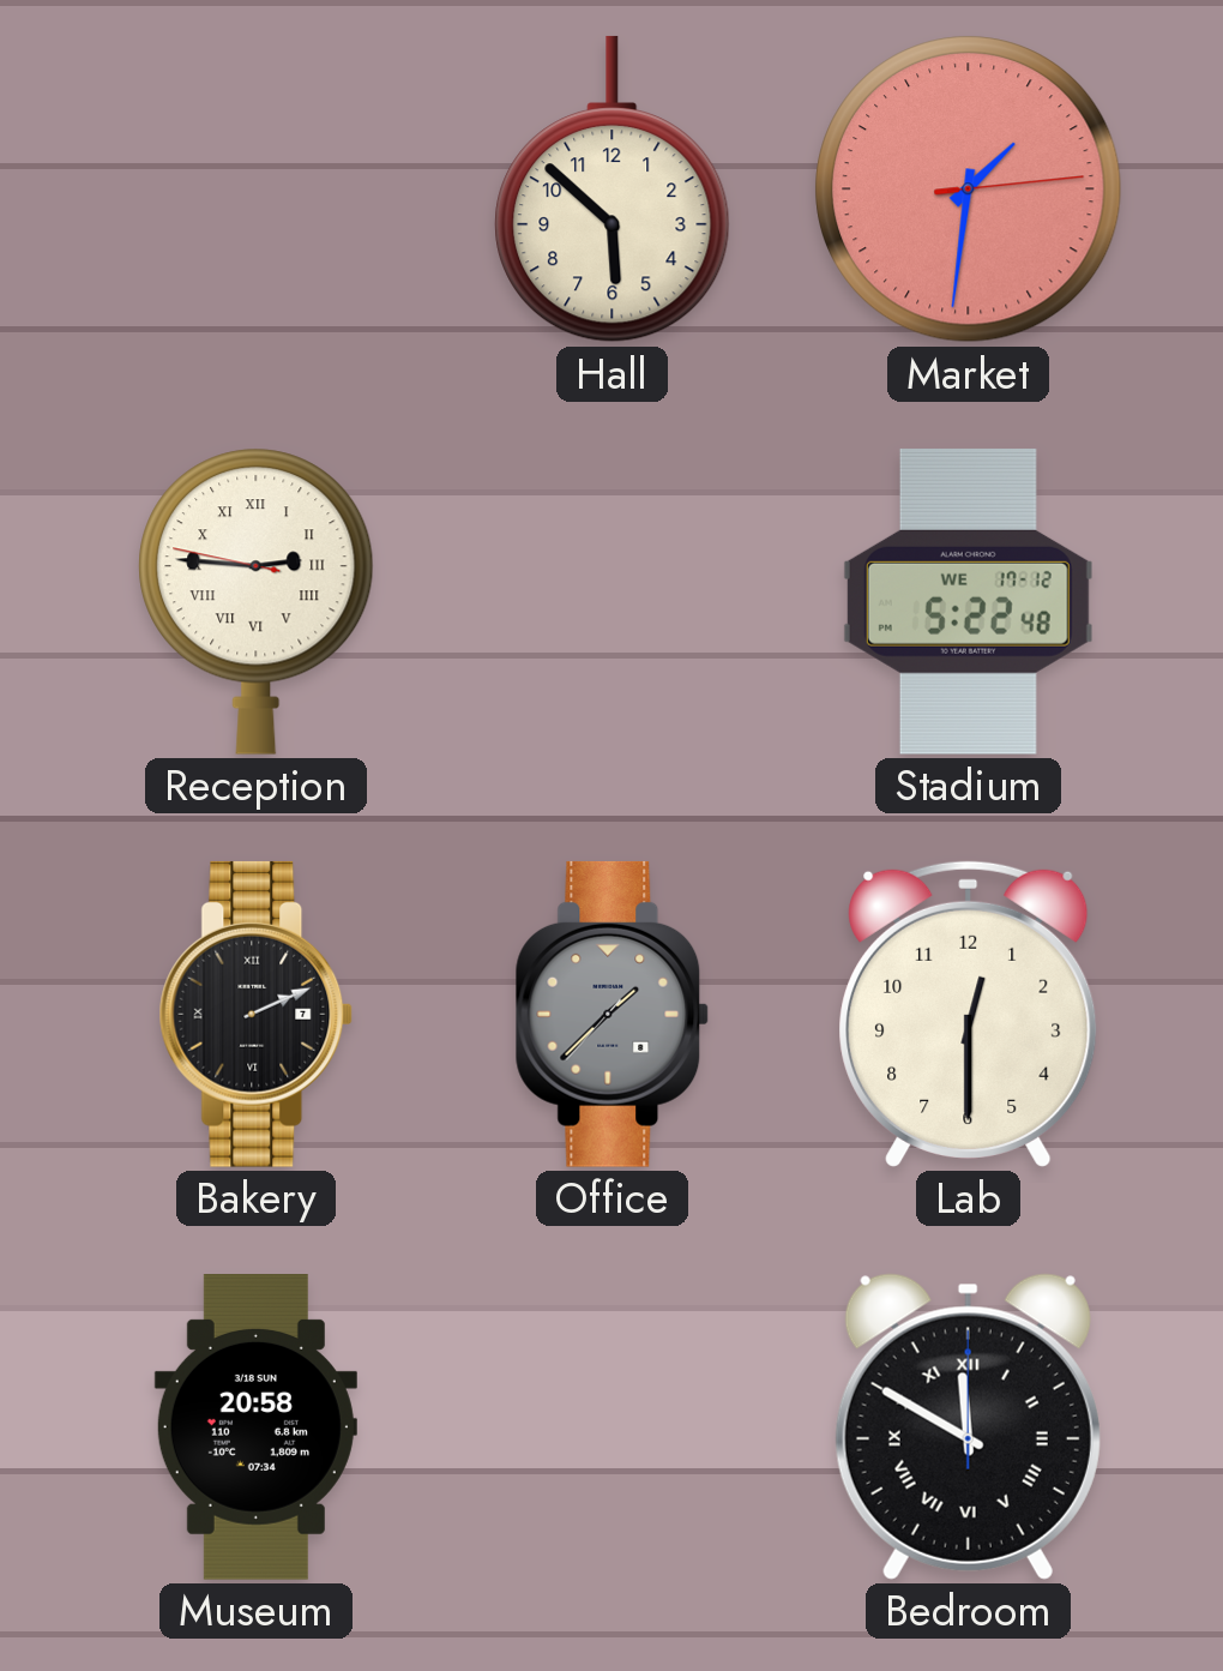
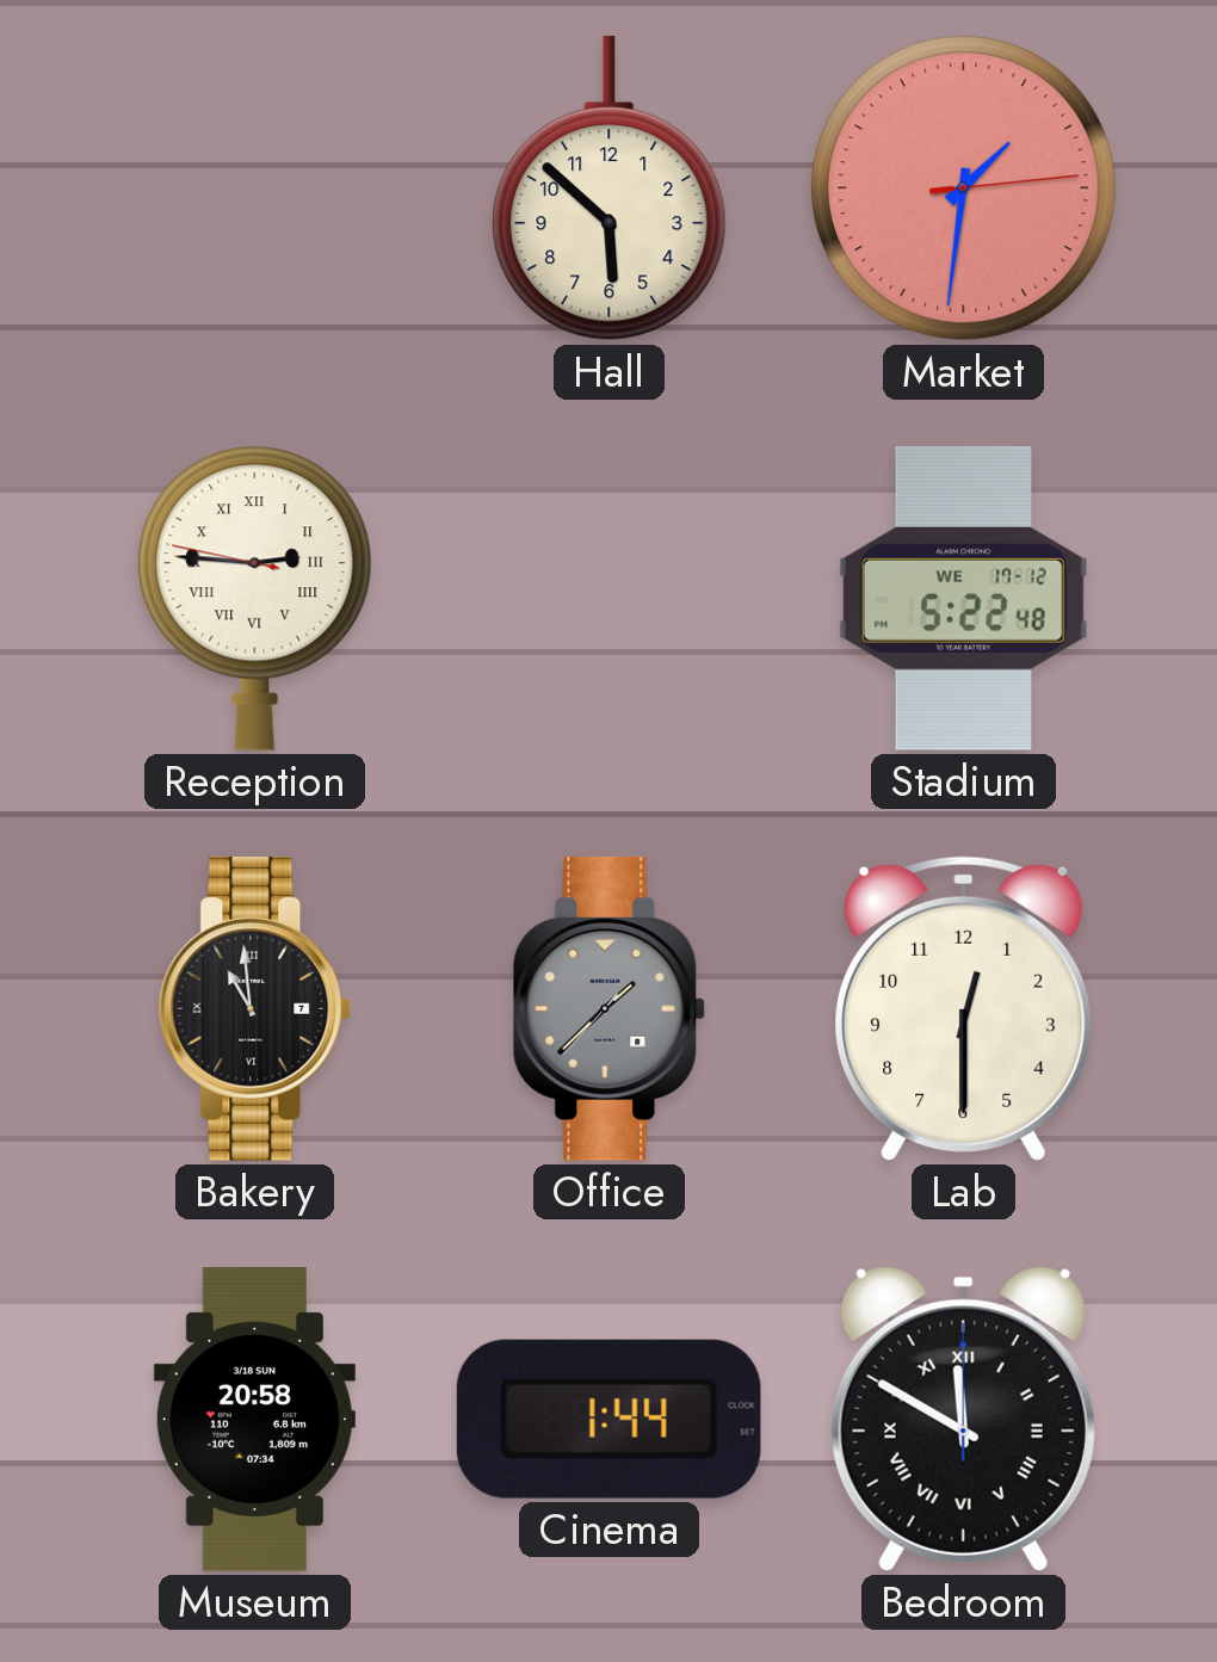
Bakery: 2:11 -> 10:59 (255, 1008)
Cinema: none -> 1:44 (608, 1419)
